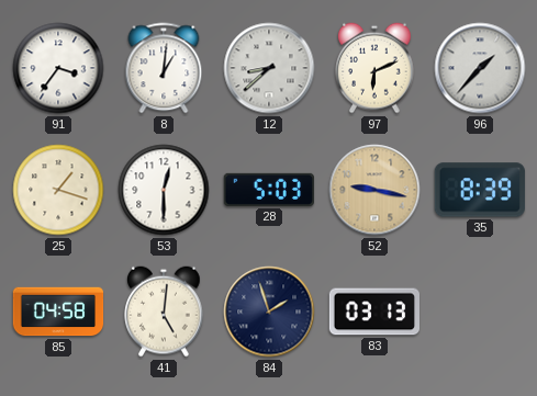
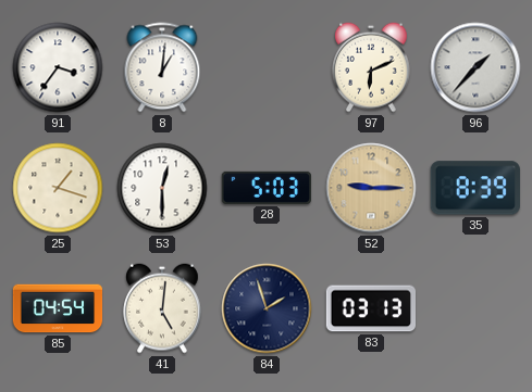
12: 8:38 -> none (269, 68)
52: 9:17 -> 9:15 (371, 188)
85: 04:58 -> 04:54 (58, 308)
